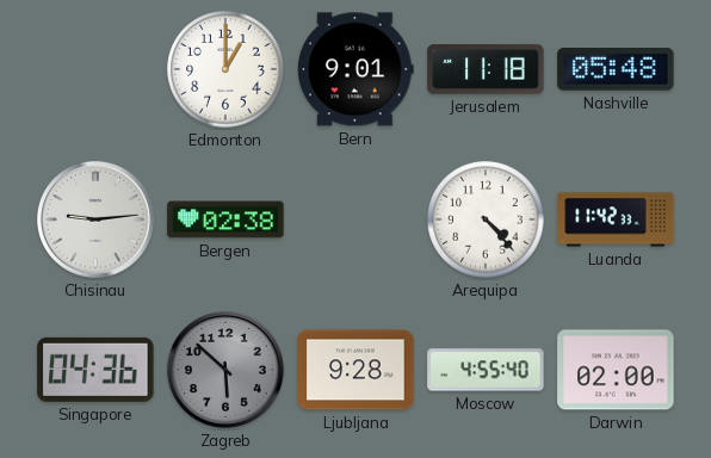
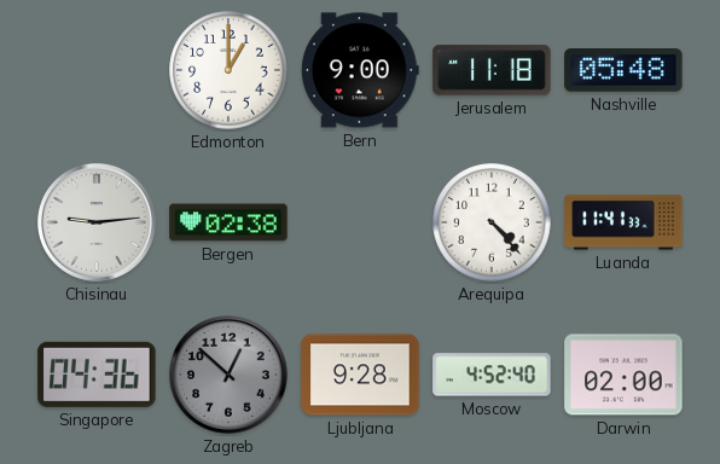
Bern: 9:01 -> 9:00 (360, 70)
Luanda: 11:42 -> 11:41 (623, 222)
Zagreb: 5:52 -> 12:52 (230, 376)
Moscow: 4:55 -> 4:52 (492, 375)
